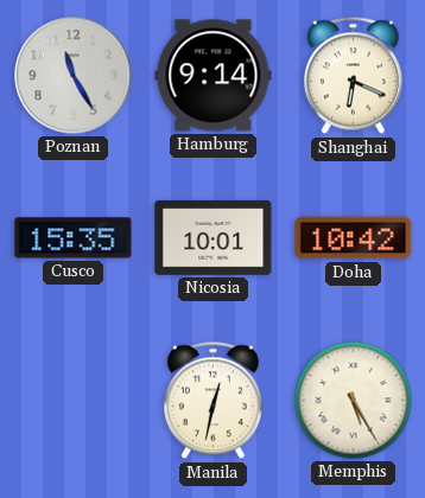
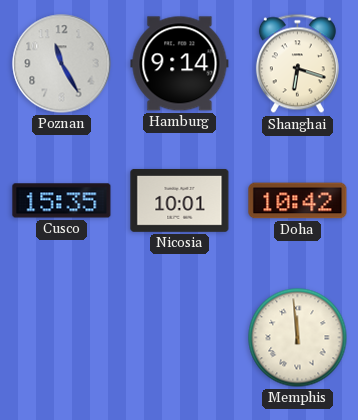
Shanghai: 6:19 -> 6:18 (297, 64)
Manila: 12:32 -> none (213, 401)
Memphis: 5:25 -> 11:59 (298, 338)
